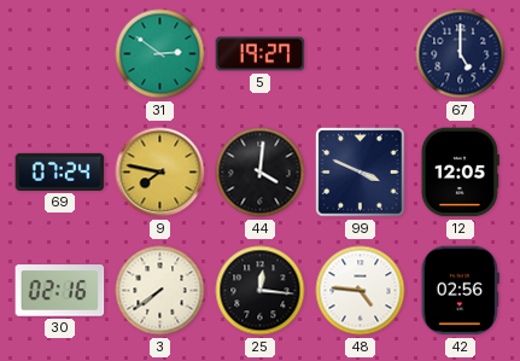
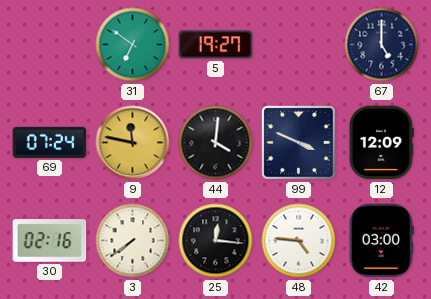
31: 2:51 -> 6:51 (133, 45)
9: 7:47 -> 11:47 (133, 143)
12: 12:05 -> 12:09 (381, 143)
42: 02:56 -> 03:00 (381, 241)
